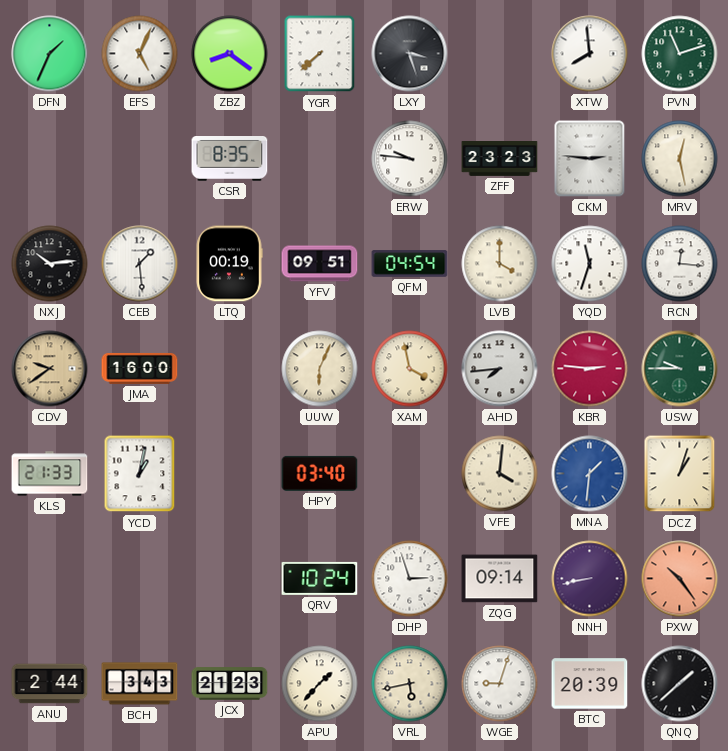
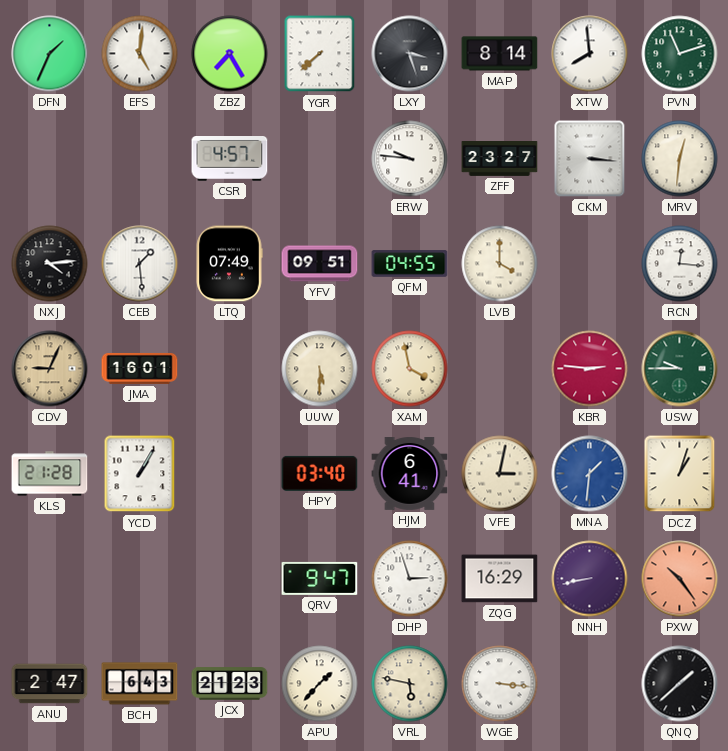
EFS: 5:04 -> 5:01 (140, 54)
ZBZ: 8:21 -> 7:25 (230, 54)
MAP: none -> 8:14 (500, 54)
CSR: 8:35 -> 4:57 (230, 159)
ZFF: 23:23 -> 23:27 (500, 159)
CKM: 2:46 -> 3:16 (590, 159)
MRV: 12:28 -> 12:31 (680, 159)
NXJ: 10:14 -> 4:14 (50, 264)
LTQ: 00:19 -> 07:49 (229, 264)
QFM: 04:54 -> 04:55 (410, 264)
YQD: 11:33 -> none (590, 264)
CDV: 9:39 -> 9:04 (50, 369)
JMA: 16:00 -> 16:01 (140, 368)
UUW: 6:04 -> 5:30 (320, 369)
AHD: 7:44 -> none (500, 369)
KLS: 21:33 -> 21:28 (50, 474)
YCD: 1:02 -> 1:05 (140, 474)
HJM: none -> 6:41 (410, 474)
VFE: 4:01 -> 3:02 (500, 474)
QRV: 10:24 -> 9:47 (320, 578)
ZQG: 09:14 -> 16:29 (500, 579)
ANU: 2:44 -> 2:47 (50, 684)
BCH: 3:43 -> 6:43 (140, 684)
VRL: 5:43 -> 5:47 (410, 684)
WGE: 9:03 -> 3:16 (500, 684)
BTC: 20:39 -> none (590, 684)
